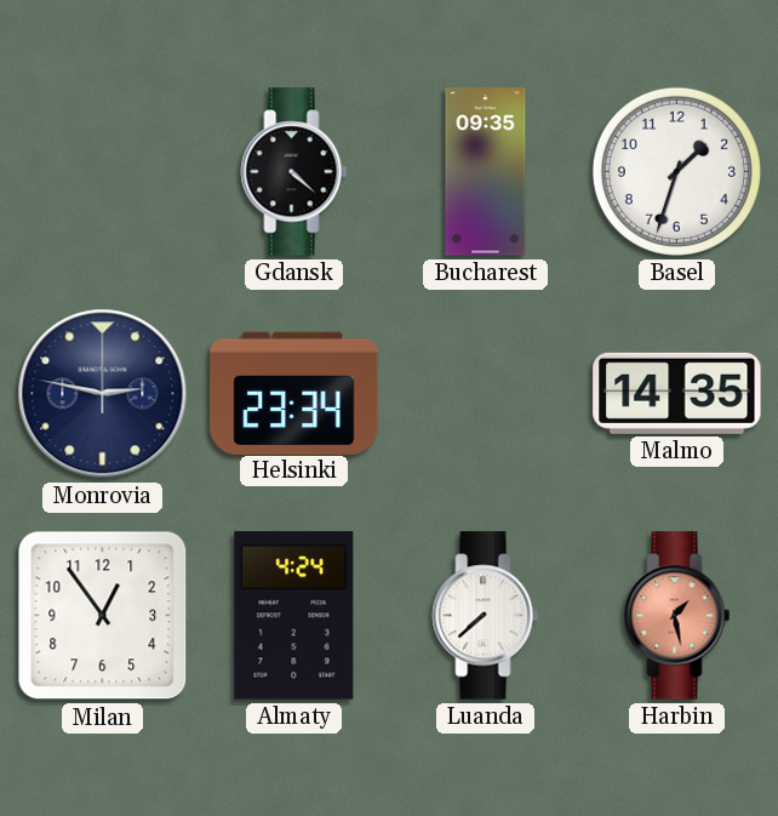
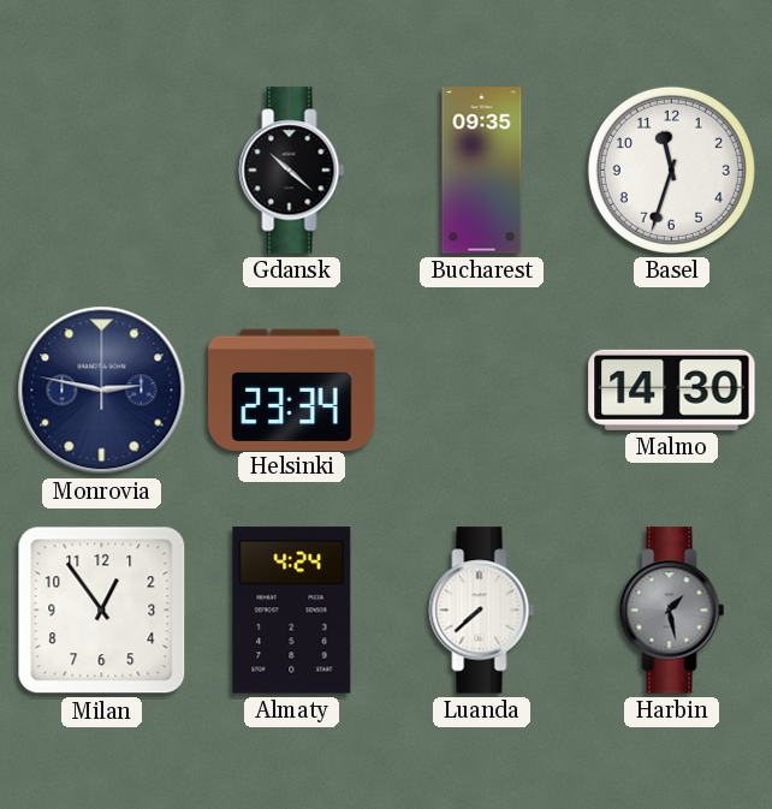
Gdansk: 4:22 -> 10:22 (292, 171)
Basel: 1:33 -> 11:33 (671, 169)
Malmo: 14:35 -> 14:30 (672, 389)
Harbin dial: salmon -> grey (672, 611)
